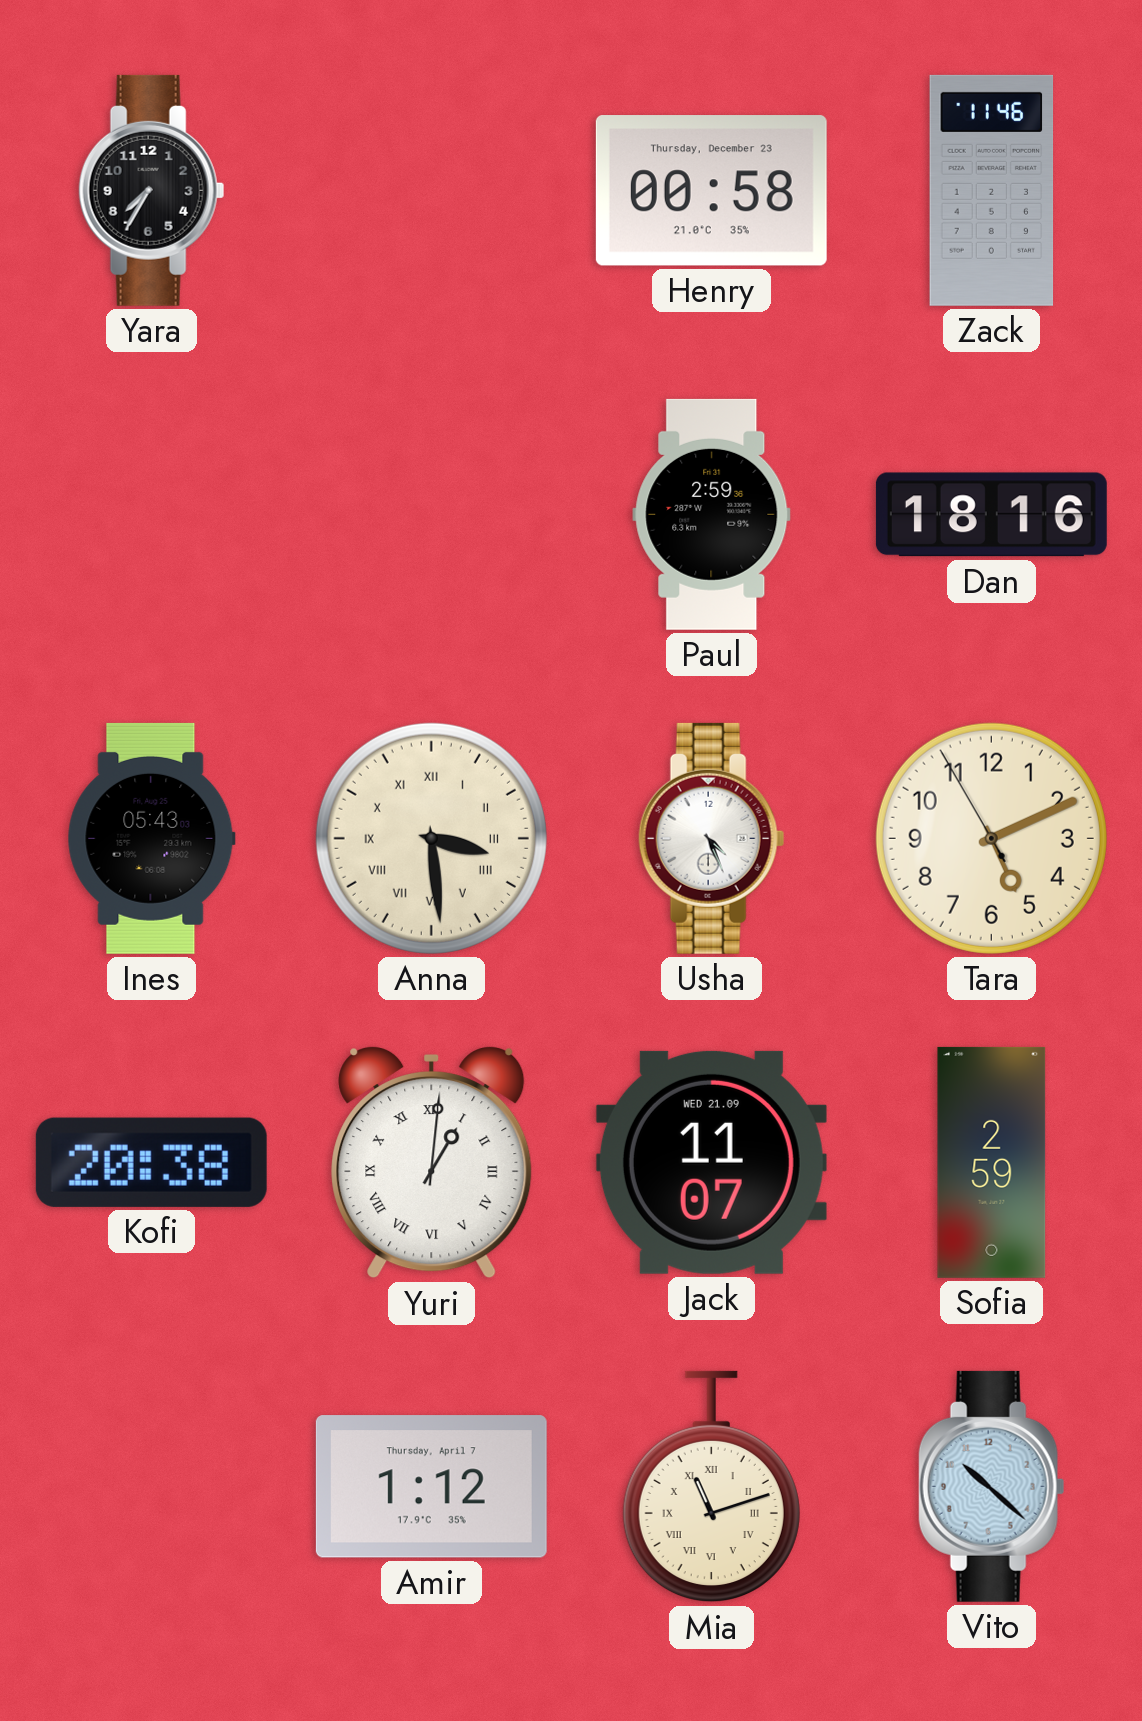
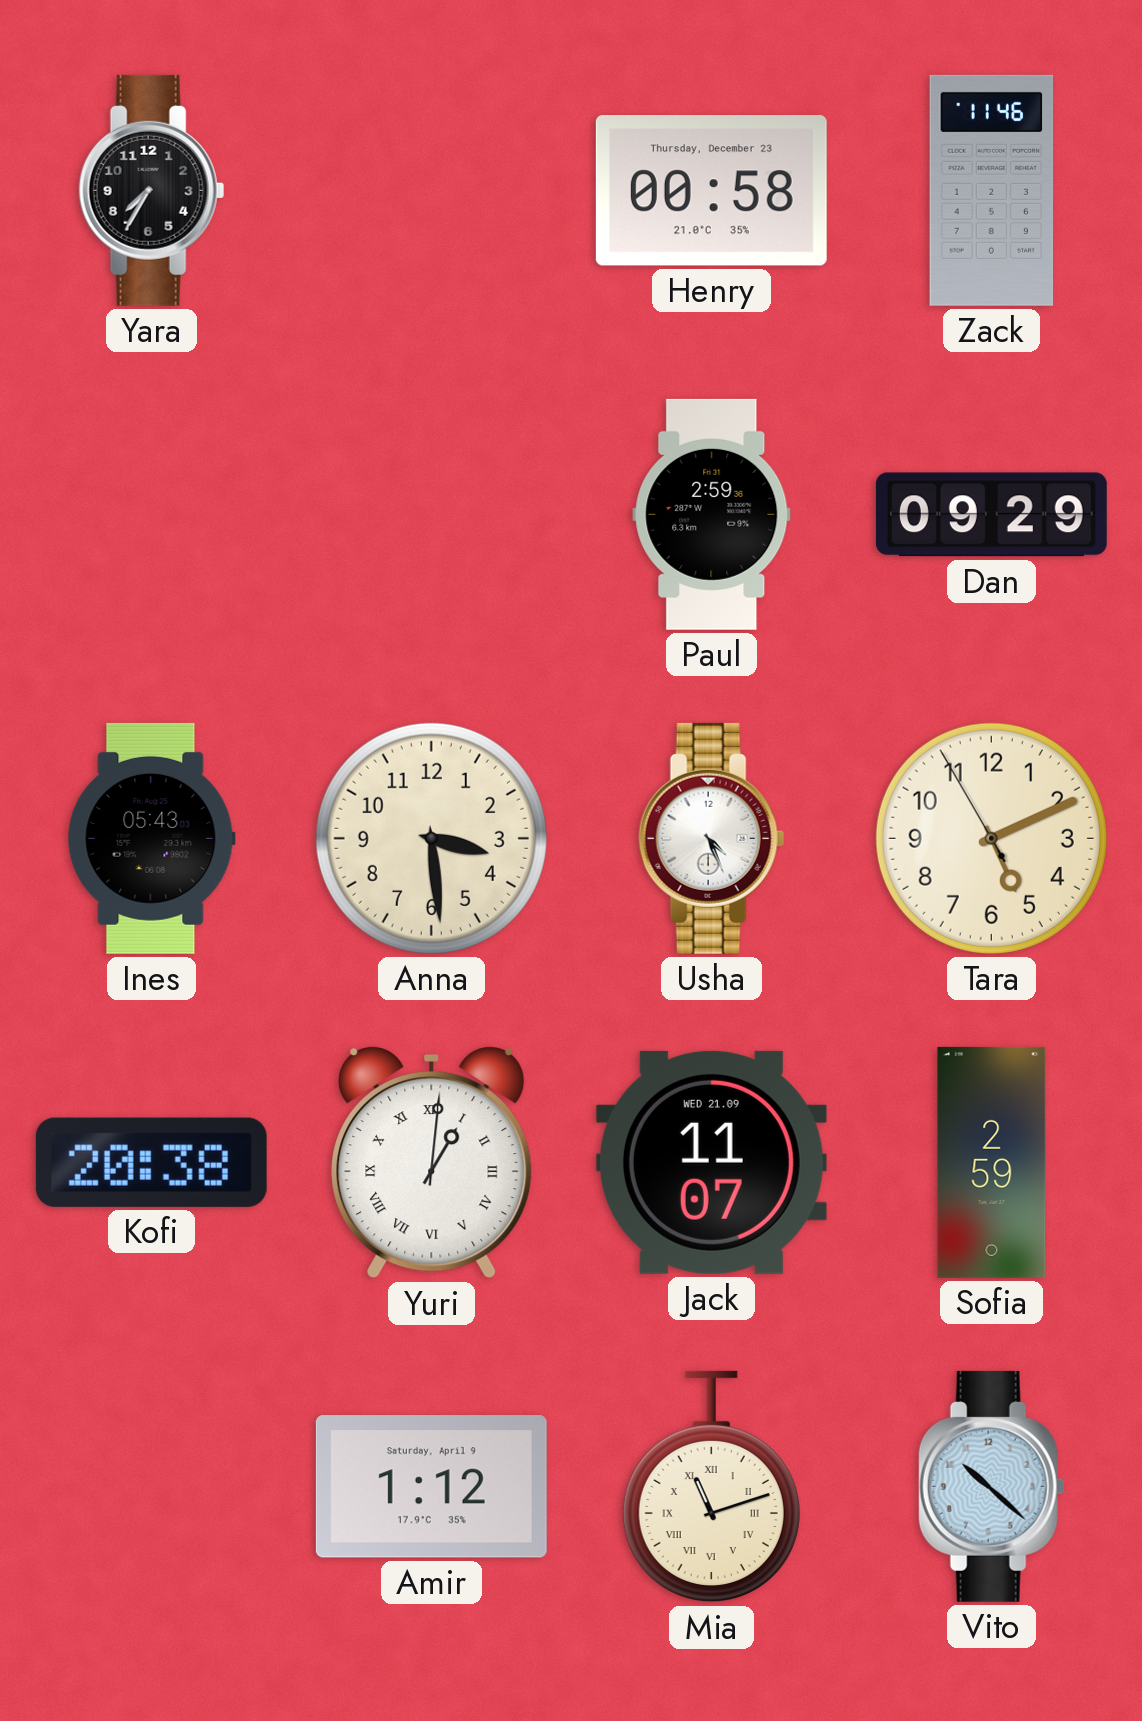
Dan: 18:16 -> 09:29 (991, 515)
Anna numerals: Roman -> Arabic (431, 838)
Amir date: Thursday, April 7 -> Saturday, April 9 (431, 1487)
